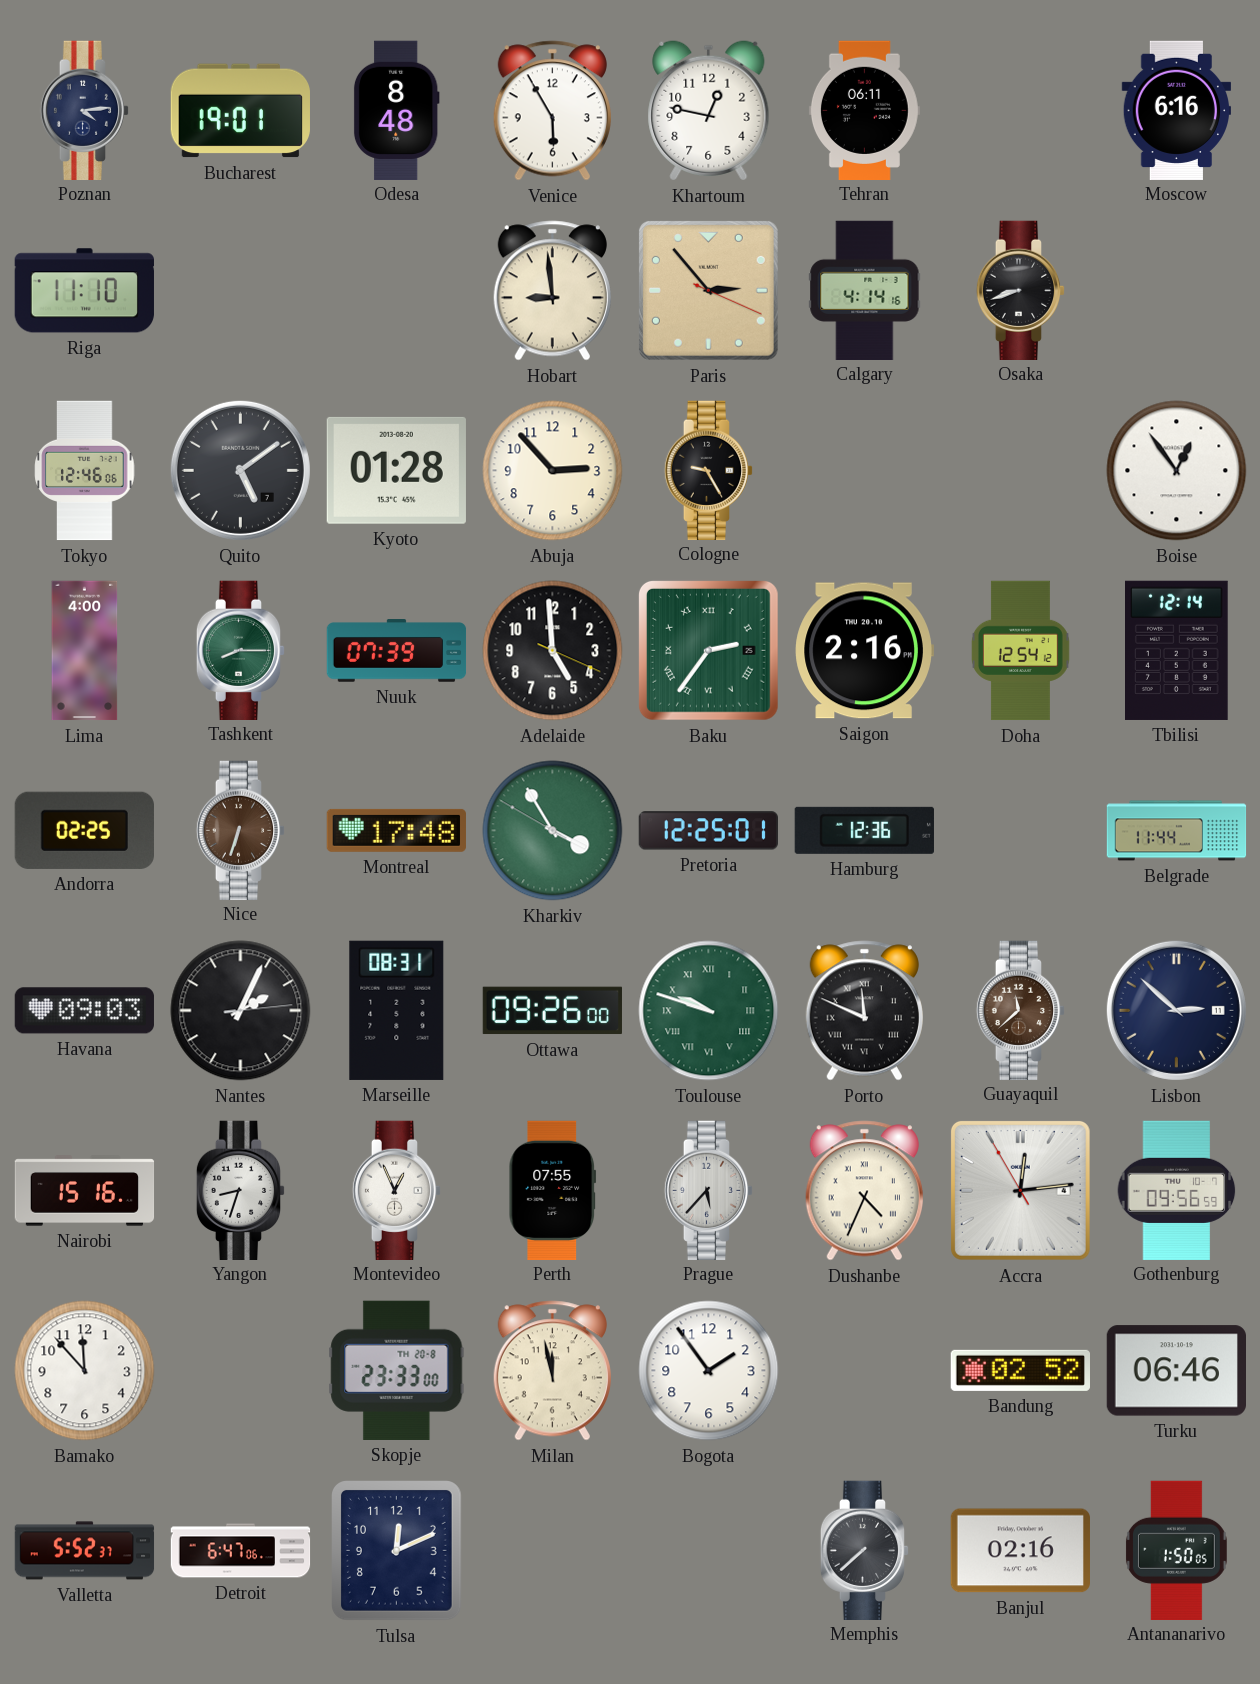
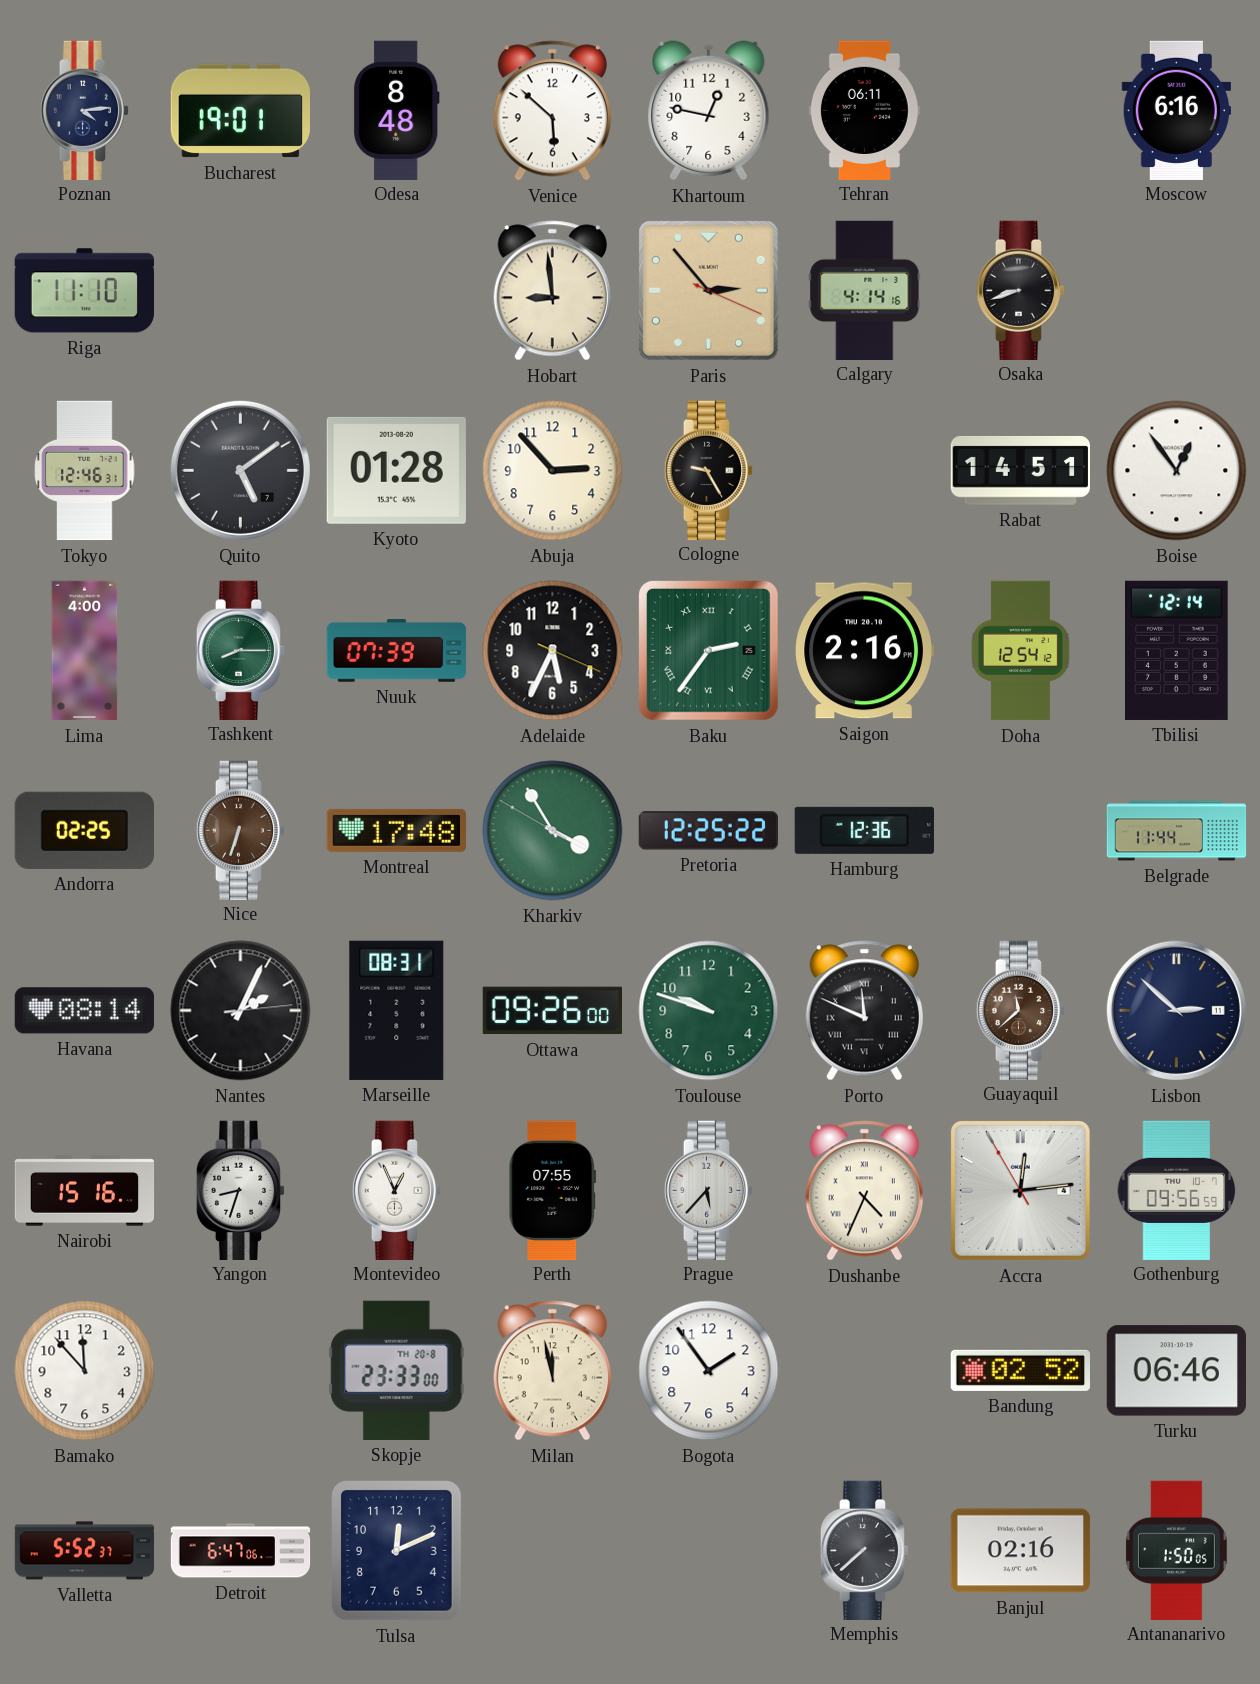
Venice: 5:55 -> 5:52 (552, 111)
Tokyo: 12:46:06 -> 12:46:31 (85, 471)
Rabat: none -> 14:51 (1020, 470)
Adelaide: 4:59 -> 5:34 (553, 651)
Pretoria: 12:25:01 -> 12:25:22 (708, 831)
Havana: 09:03 -> 08:14 (84, 1011)
Toulouse numerals: Roman -> Arabic (709, 1011)
